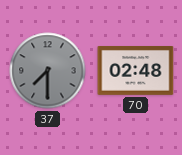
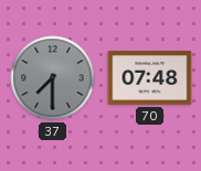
70: 02:48 -> 07:48 (150, 78)
